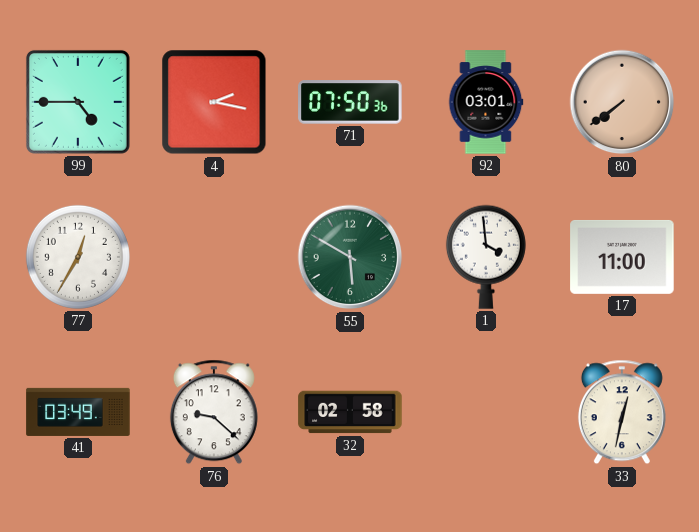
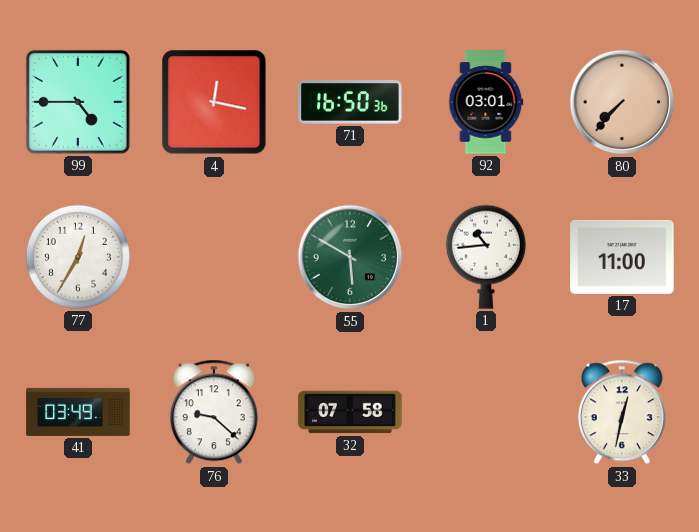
4: 2:17 -> 12:17 (214, 102)
71: 07:50 -> 16:50 (350, 102)
80: 7:39 -> 7:37 (622, 102)
1: 3:59 -> 10:44 (486, 257)
32: 02:58 -> 07:58 (350, 412)
